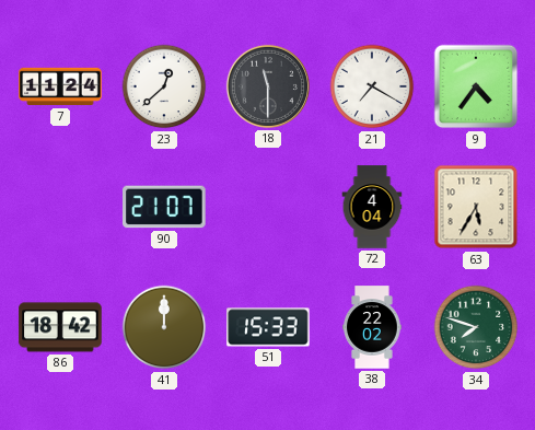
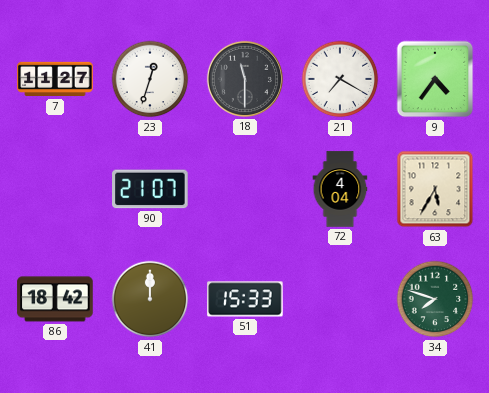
7: 11:24 -> 11:27 (55, 79)
23: 12:38 -> 12:33 (150, 79)
38: 22:02 -> none (372, 327)
